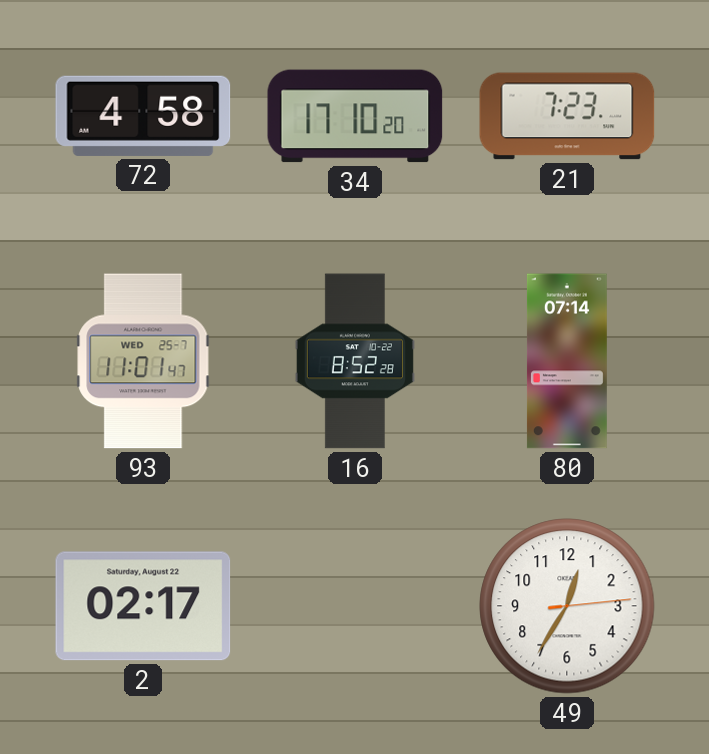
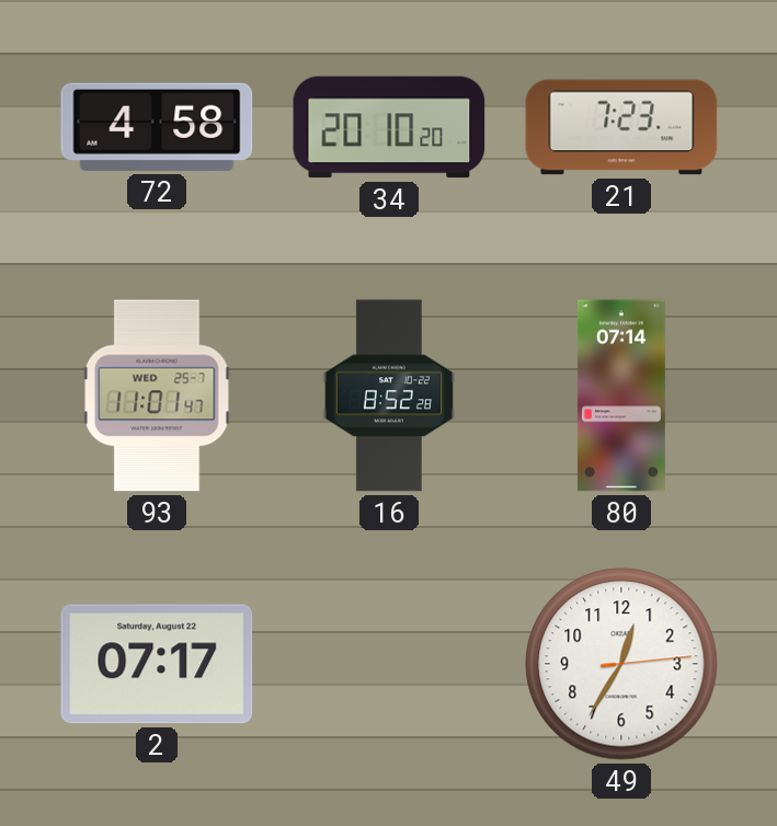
34: 17:10 -> 20:10 (389, 127)
2: 02:17 -> 07:17 (157, 664)
